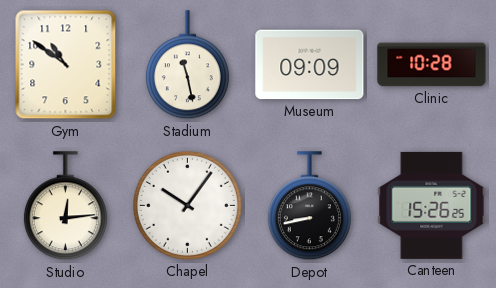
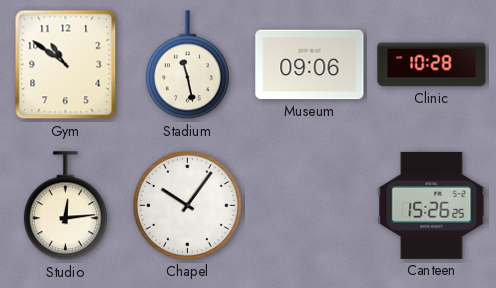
Museum: 09:09 -> 09:06 (310, 65)
Depot: 8:43 -> none (309, 206)
